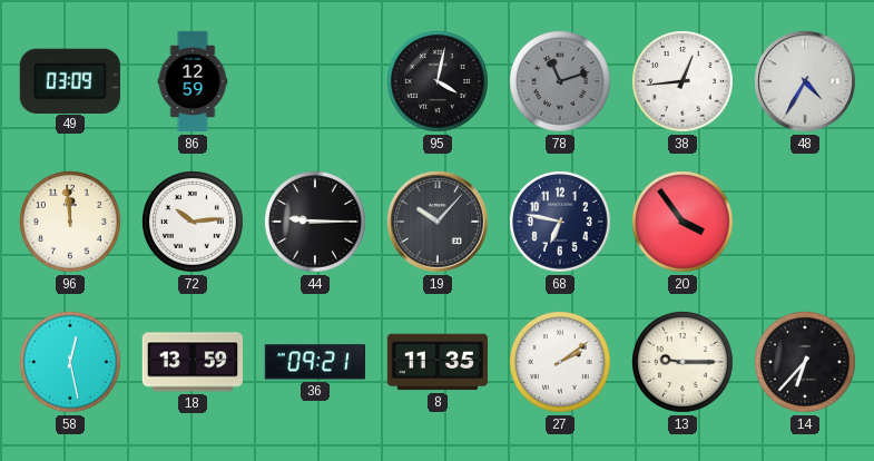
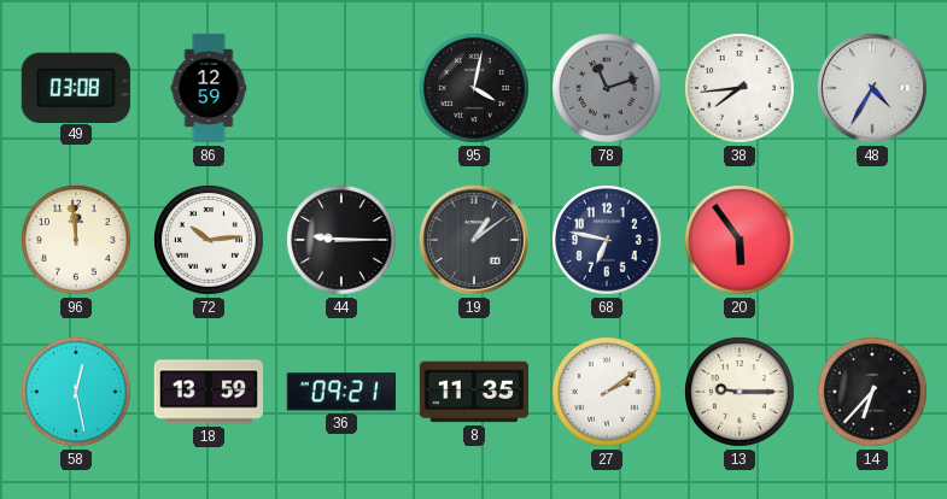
49: 03:09 -> 03:08 (76, 87)
38: 12:44 -> 7:44 (741, 89)
19: 10:07 -> 1:09 (474, 240)
20: 3:54 -> 5:54 (741, 241)
